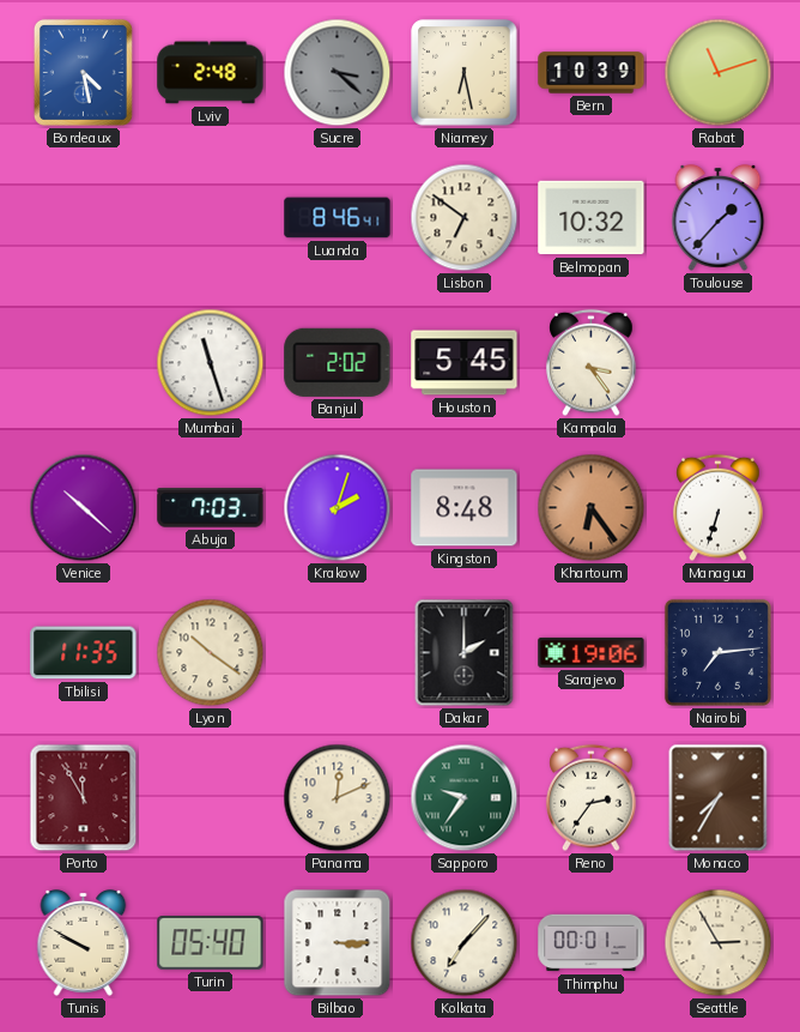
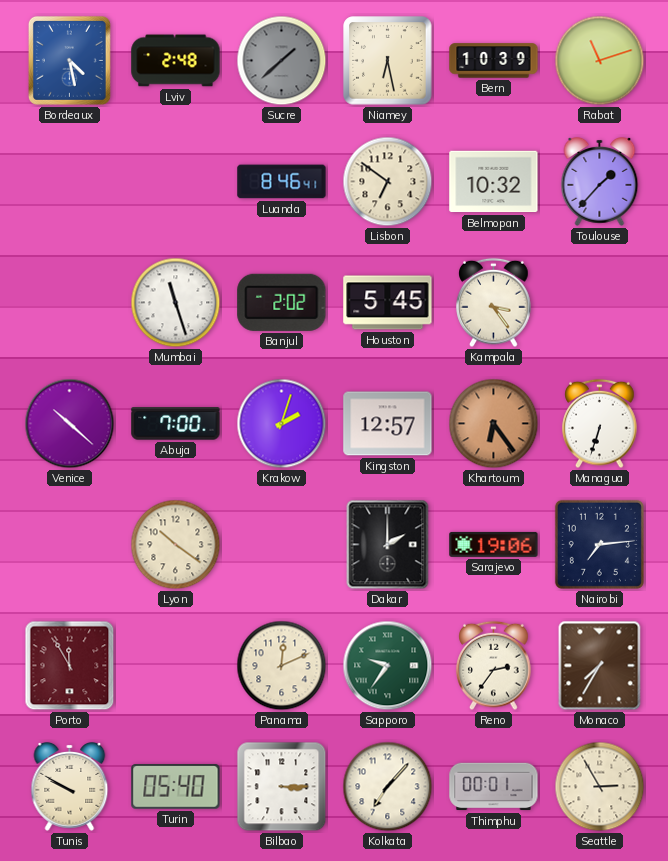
Sucre: 3:22 -> 1:38 (282, 61)
Abuja: 7:03 -> 7:00 (176, 424)
Kingston: 8:48 -> 12:57 (388, 424)
Tbilisi: 11:35 -> none (84, 653)
